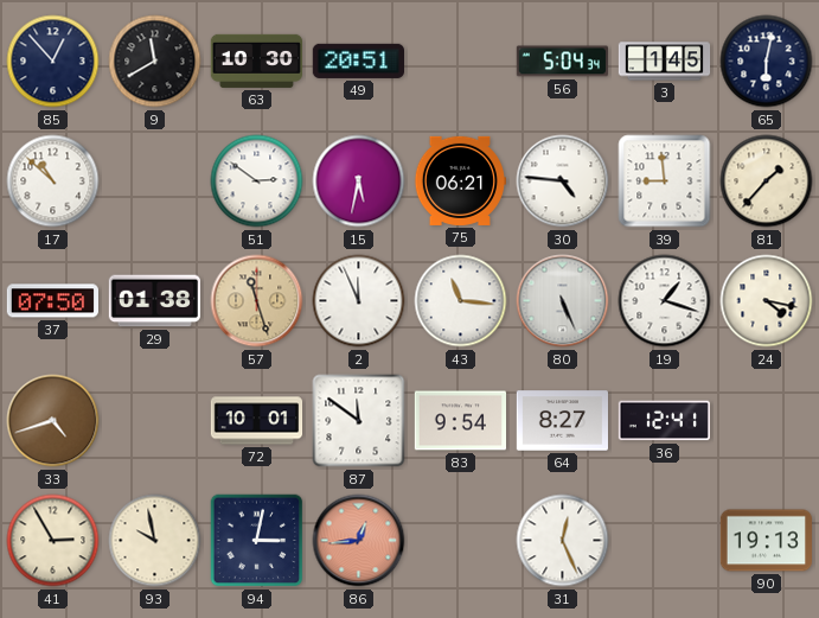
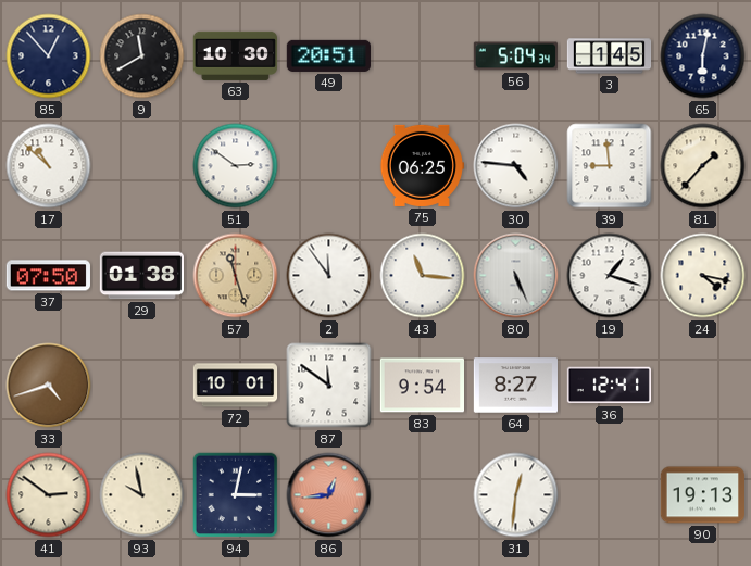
15: 5:32 -> none (359, 181)
75: 06:21 -> 06:25 (421, 165)
2: 11:56 -> 11:54 (329, 276)
41: 2:55 -> 2:51 (49, 495)
31: 12:26 -> 12:31 (516, 495)
